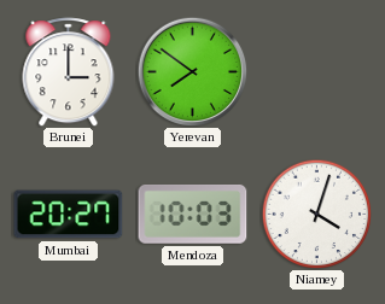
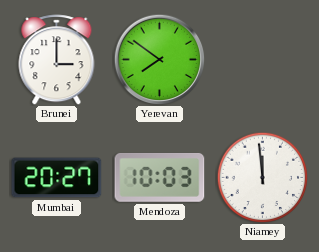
Niamey: 4:03 -> 11:59 (262, 177)
